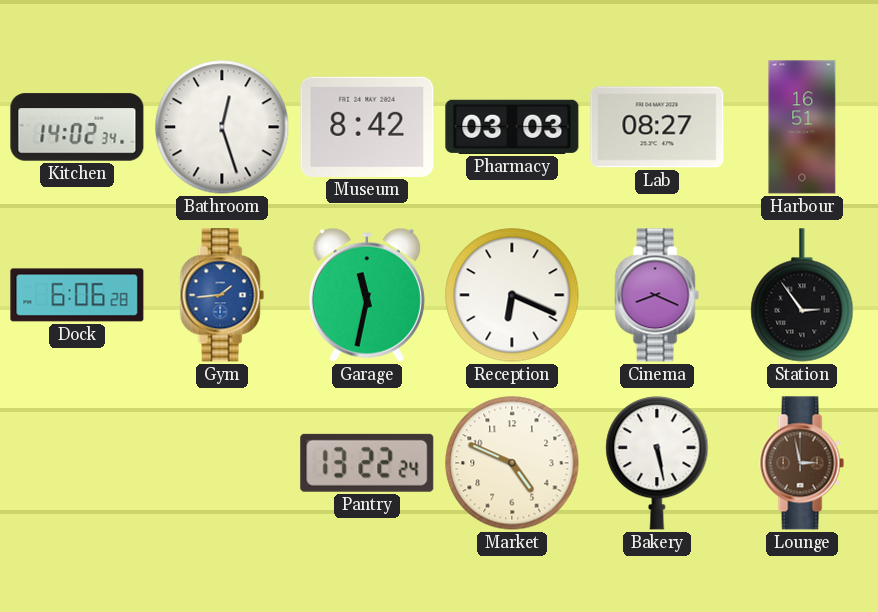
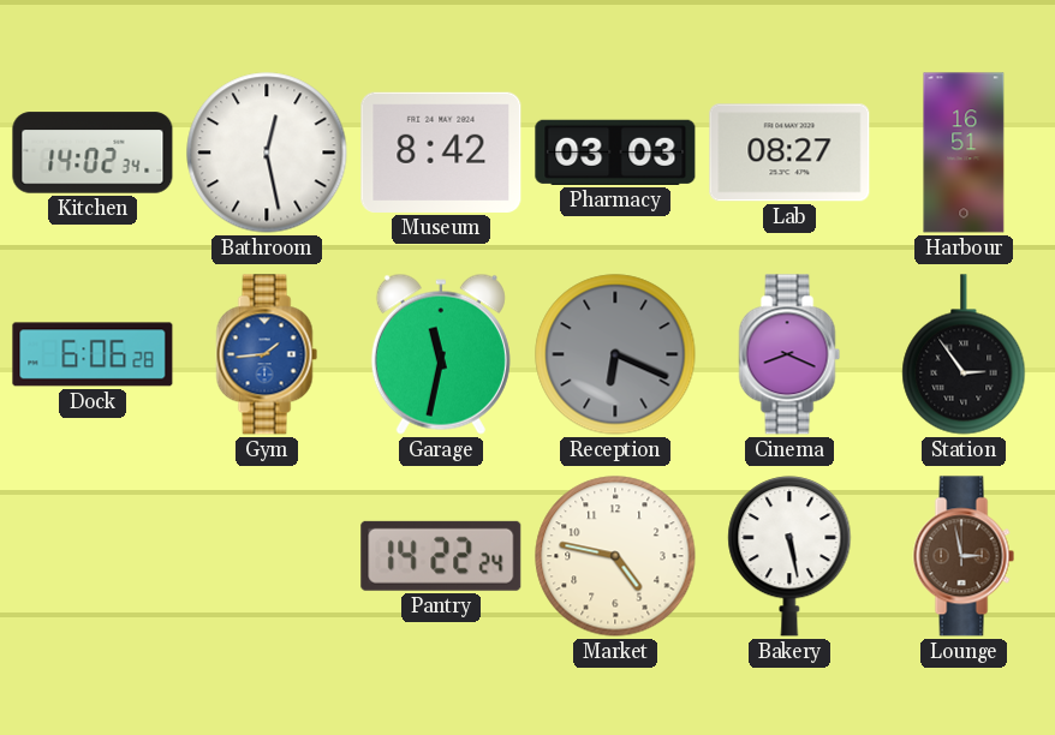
Bathroom: 12:27 -> 12:28 (267, 153)
Reception dial: white -> grey (615, 354)
Pantry: 13:22 -> 14:22 (441, 556)
Market: 4:49 -> 4:47 (615, 556)
